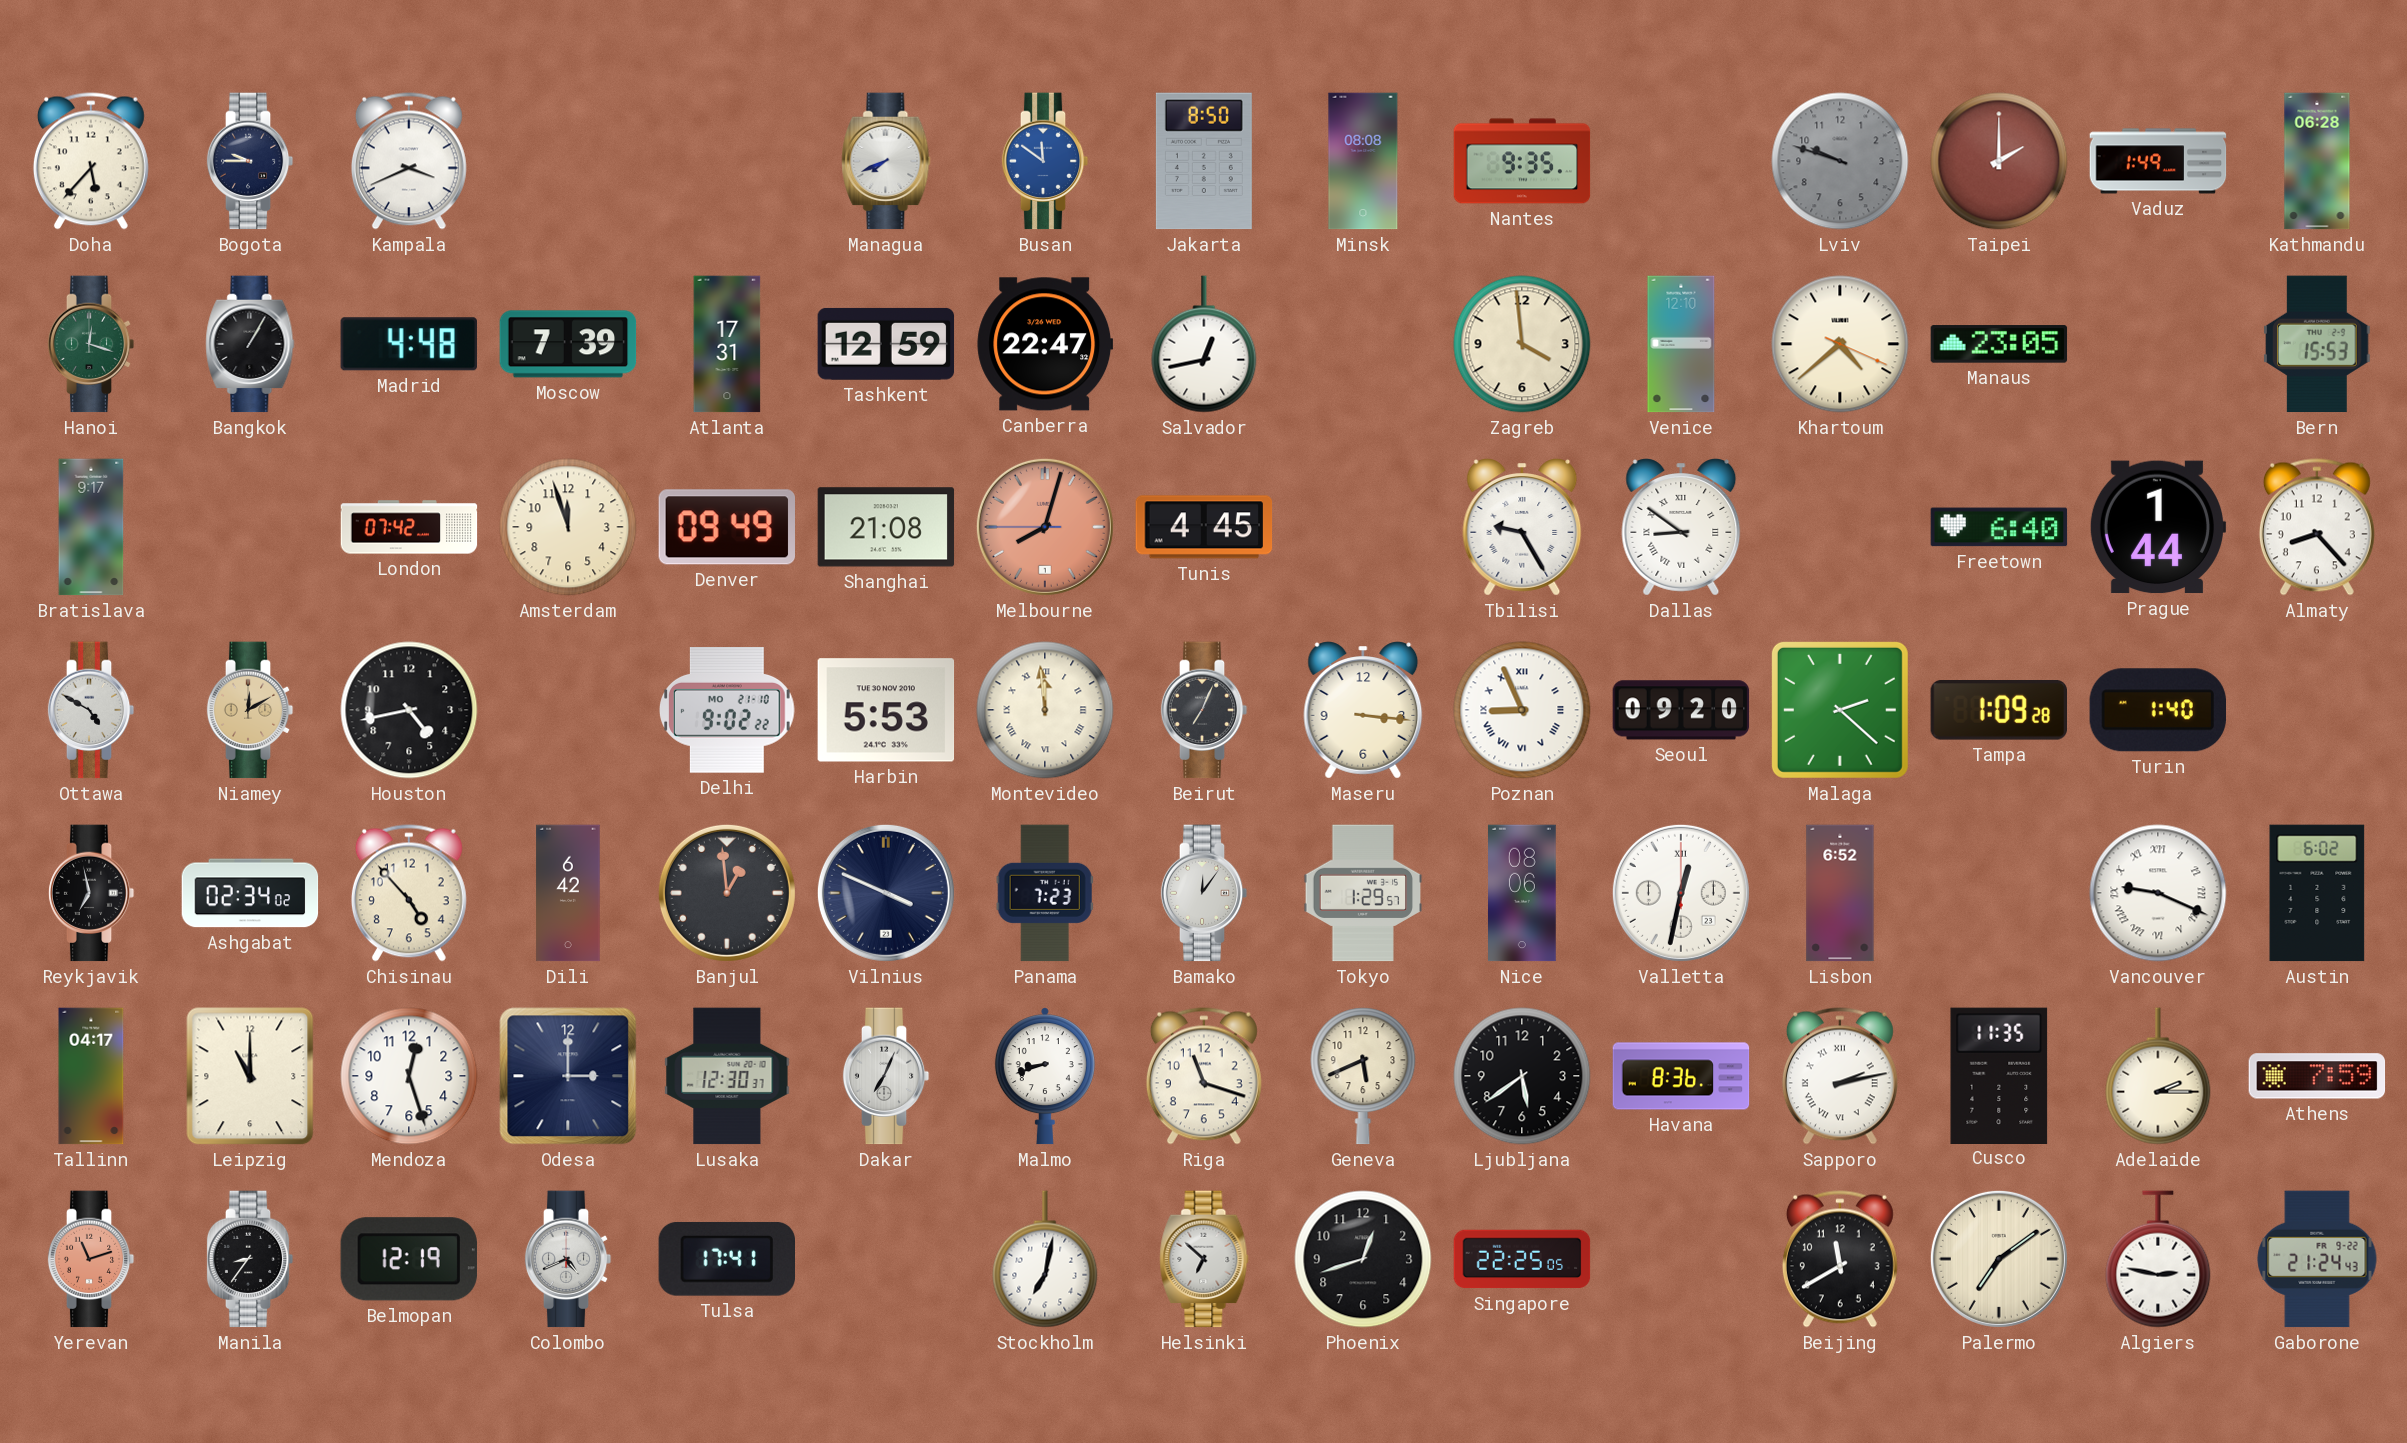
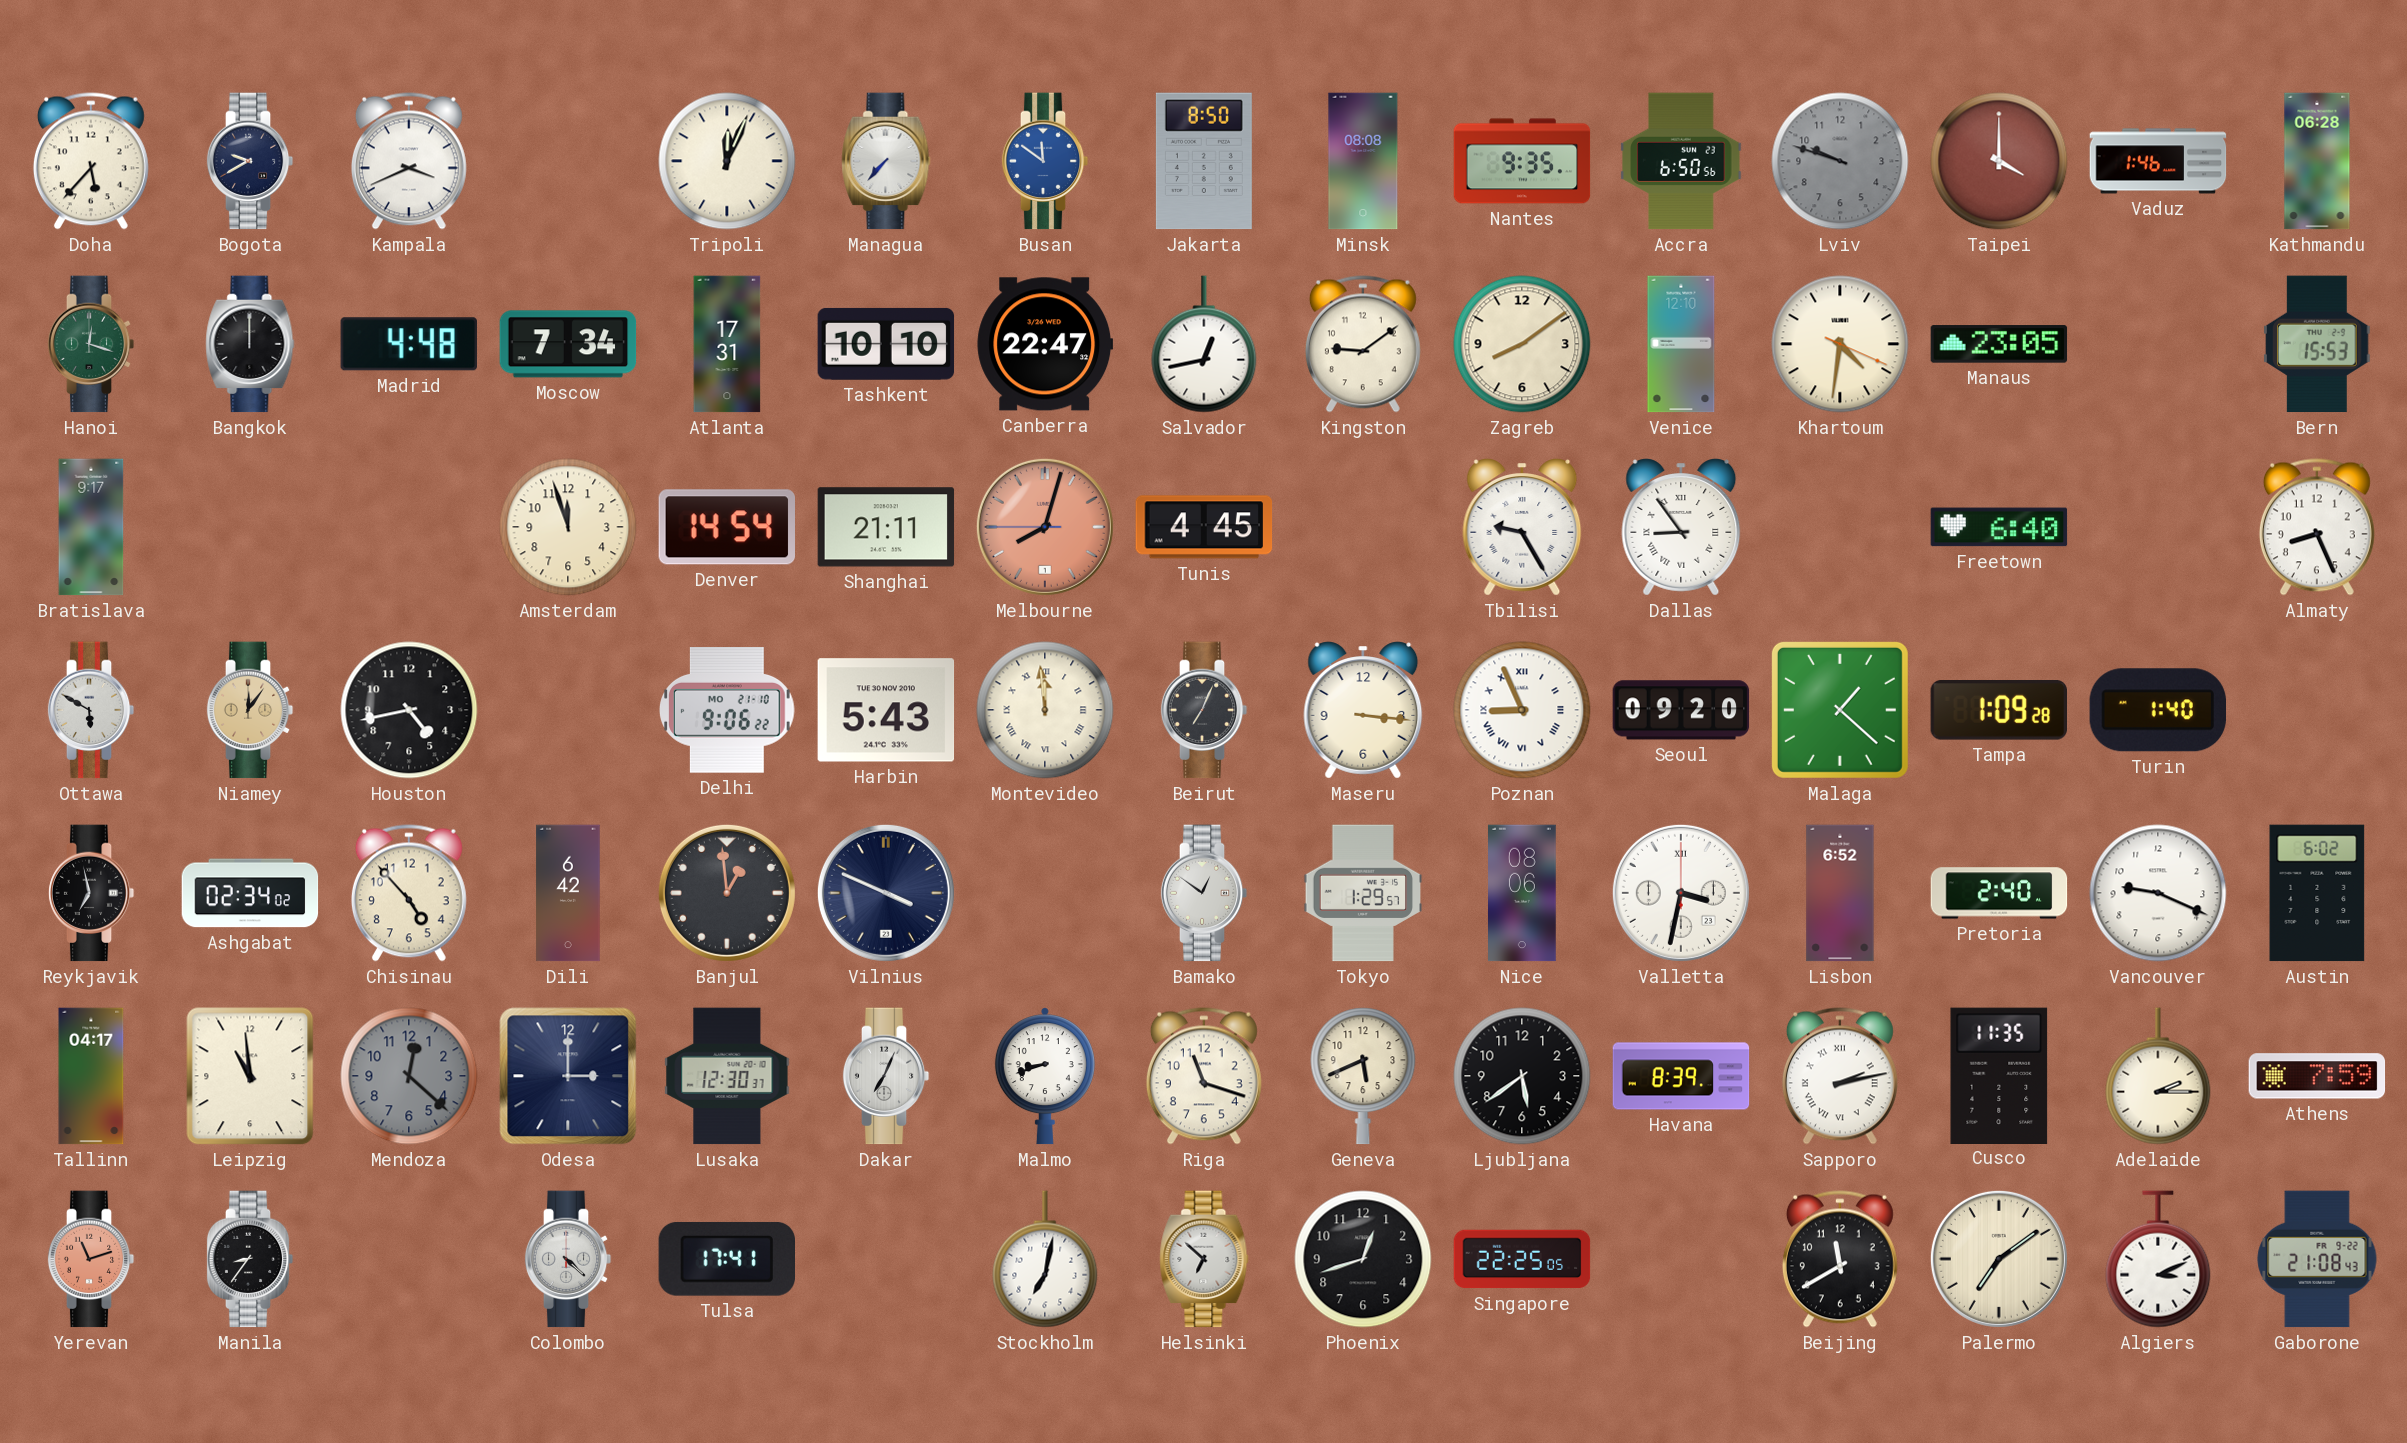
Bogota: 9:45 -> 9:40 (250, 161)
Tripoli: none -> 12:04 (727, 161)
Managua: 7:41 -> 7:37 (886, 161)
Accra: none -> 6:50 (1681, 161)
Taipei: 2:00 -> 4:00 (1999, 161)
Vaduz: 1:49 -> 1:46 (2158, 161)
Bangkok: 1:05 -> 12:00 (250, 344)
Moscow: 7:39 -> 7:34 (568, 344)
Tashkent: 12:59 -> 10:10 (886, 344)
Kingston: none -> 9:09 (1363, 344)
Zagreb: 3:59 -> 8:09 (1522, 344)
Khartoum: 4:38 -> 4:31 (1840, 344)
London: 07:42 -> none (409, 527)
Denver: 09:49 -> 14:54 (726, 527)
Shanghai: 21:08 -> 21:11 (886, 527)
Dallas: 8:51 -> 8:54 (1681, 527)
Prague: 1:44 -> none (2158, 527)
Almaty: 8:23 -> 8:26 (2317, 527)
Ottawa: 4:50 -> 5:50 (91, 710)
Niamey: 12:10 -> 12:06 (250, 710)
Delhi: 9:02 -> 9:06 (728, 711)
Harbin: 5:53 -> 5:43 (886, 710)
Malaga: 2:22 -> 1:22 (1840, 710)
Panama: 7:23 -> none (1045, 893)
Bamako: 12:06 -> 12:51 (1204, 893)
Valletta: 12:32 -> 3:32 (1681, 893)
Pretoria: none -> 2:40 (1999, 893)
Vancouver numerals: Roman -> Arabic (2158, 893)
Leipzig: 11:00 -> 10:59 (250, 1076)
Mendoza: 12:27 -> 12:22 (409, 1076)
Mendoza dial: white -> grey (409, 1076)
Havana: 8:36 -> 8:39 (1681, 1076)
Belmopan: 12:19 -> none (409, 1259)
Colombo: 4:41 -> 4:22 (568, 1259)
Algiers: 2:47 -> 3:11 (2158, 1259)
Gaborone: 21:24 -> 21:08 (2317, 1259)
